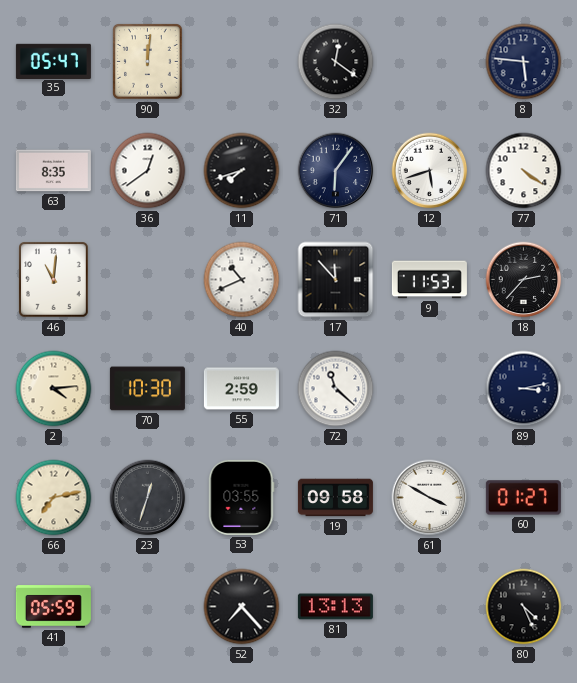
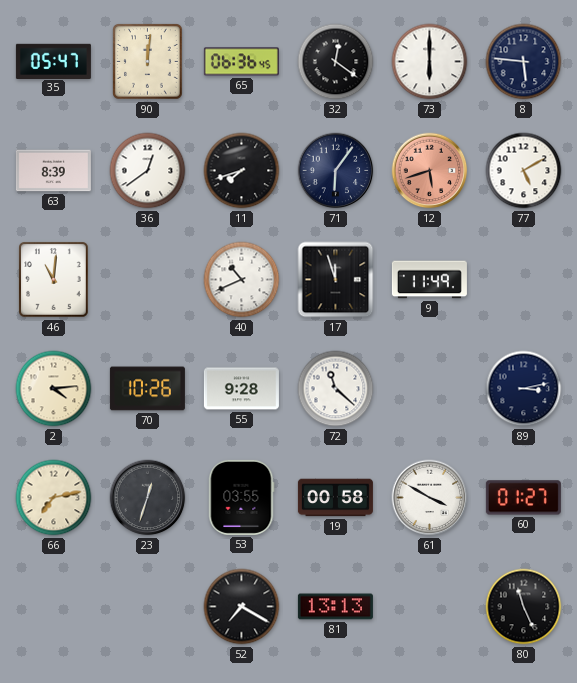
65: none -> 06:36 (241, 62)
73: none -> 6:00 (430, 62)
63: 8:35 -> 8:39 (53, 171)
12 dial: white -> salmon (430, 171)
77: 4:21 -> 5:10 (524, 171)
17: 11:53 -> 11:57 (336, 280)
9: 11:53 -> 11:49 (429, 280)
18: 2:37 -> none (524, 280)
70: 10:30 -> 10:26 (147, 389)
55: 2:59 -> 9:28 (241, 389)
19: 09:58 -> 00:58 (335, 498)
41: 05:59 -> none (53, 607)
52: 7:23 -> 7:20 (242, 607)
80: 4:26 -> 11:26 (524, 607)
